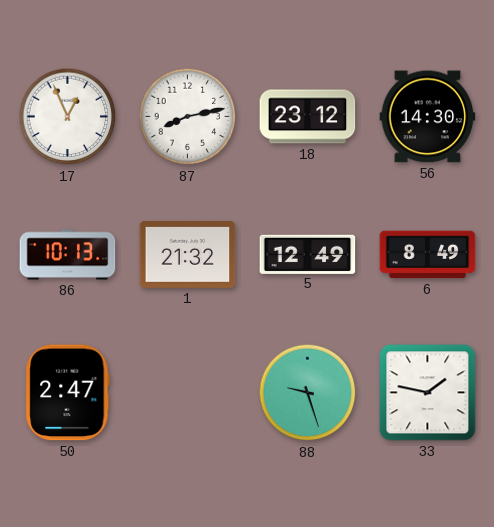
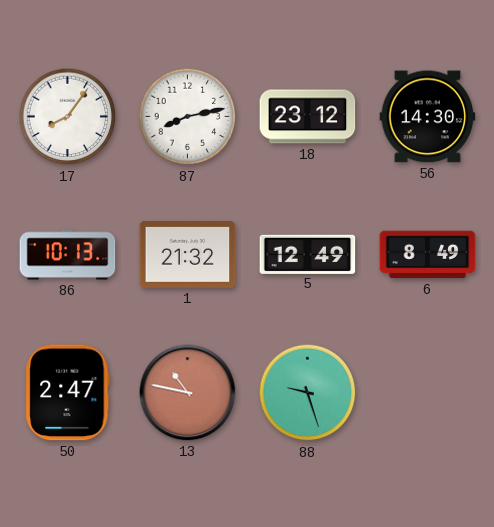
17: 12:56 -> 8:06 (68, 117)
13: none -> 10:47 (188, 393)
33: 1:47 -> none (428, 393)
